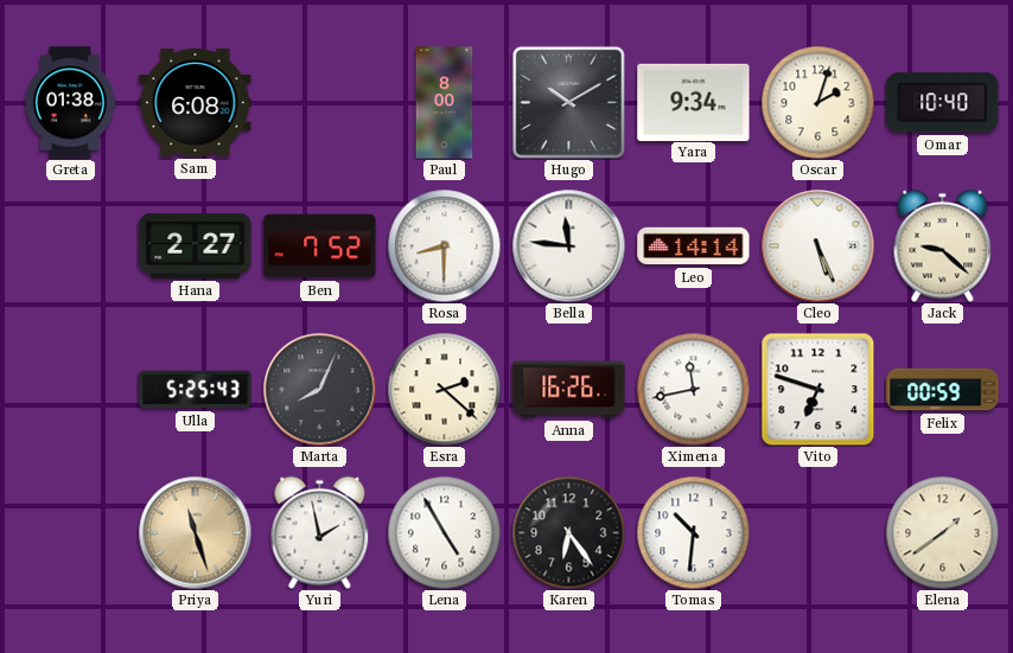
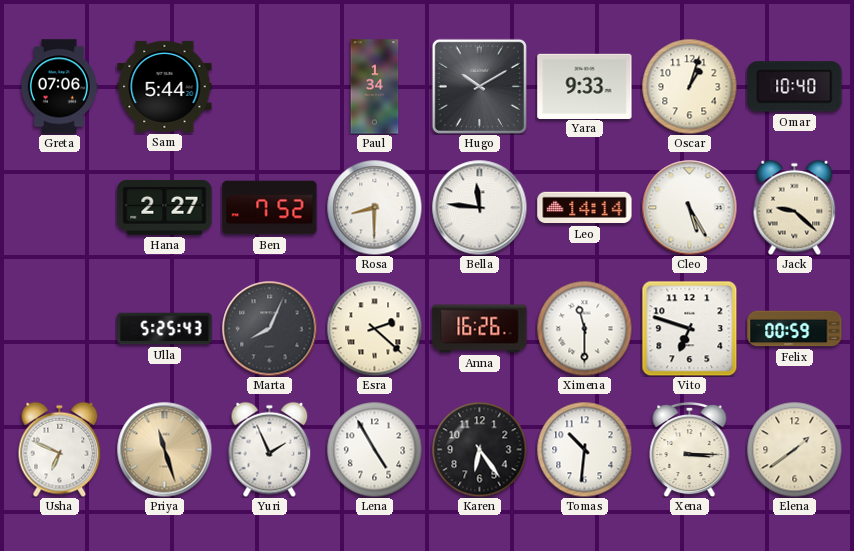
Greta: 01:38 -> 07:06 (59, 87)
Sam: 6:08 -> 5:44 (165, 86)
Paul: 8:00 -> 1:34 (375, 87)
Yara: 9:34 -> 9:33 (585, 86)
Oscar: 2:03 -> 1:03 (689, 86)
Cleo: 5:26 -> 5:25 (689, 207)
Ximena: 11:43 -> 11:30 (584, 328)
Usha: none -> 6:49 (60, 449)
Yuri: 1:58 -> 1:56 (270, 449)
Xena: none -> 3:15 (690, 449)
